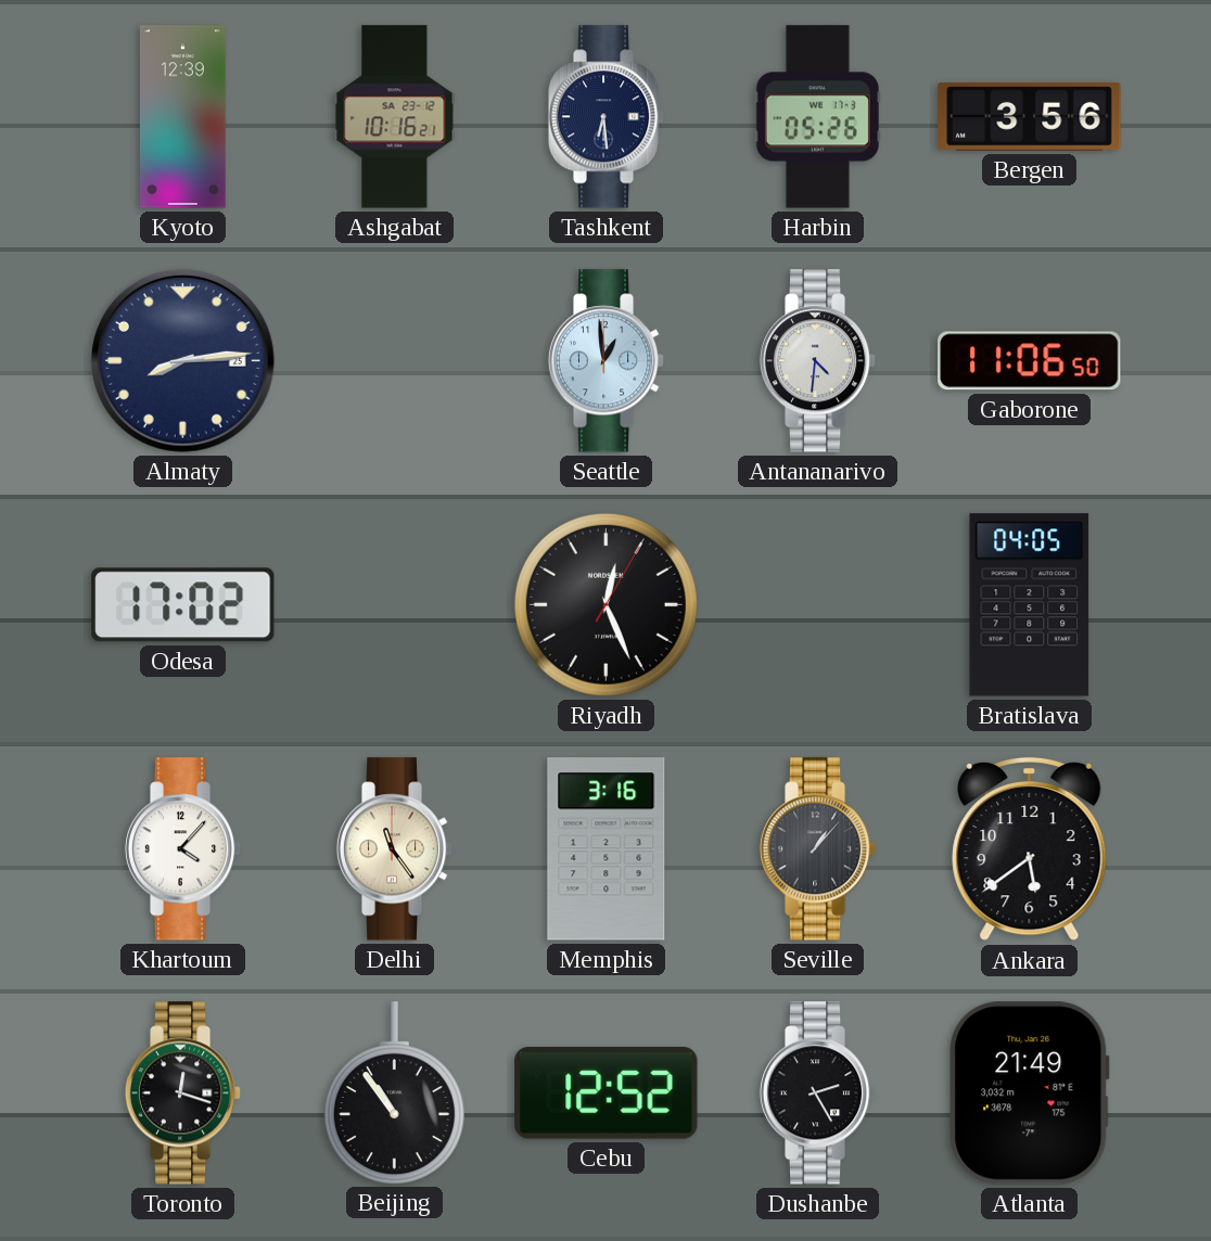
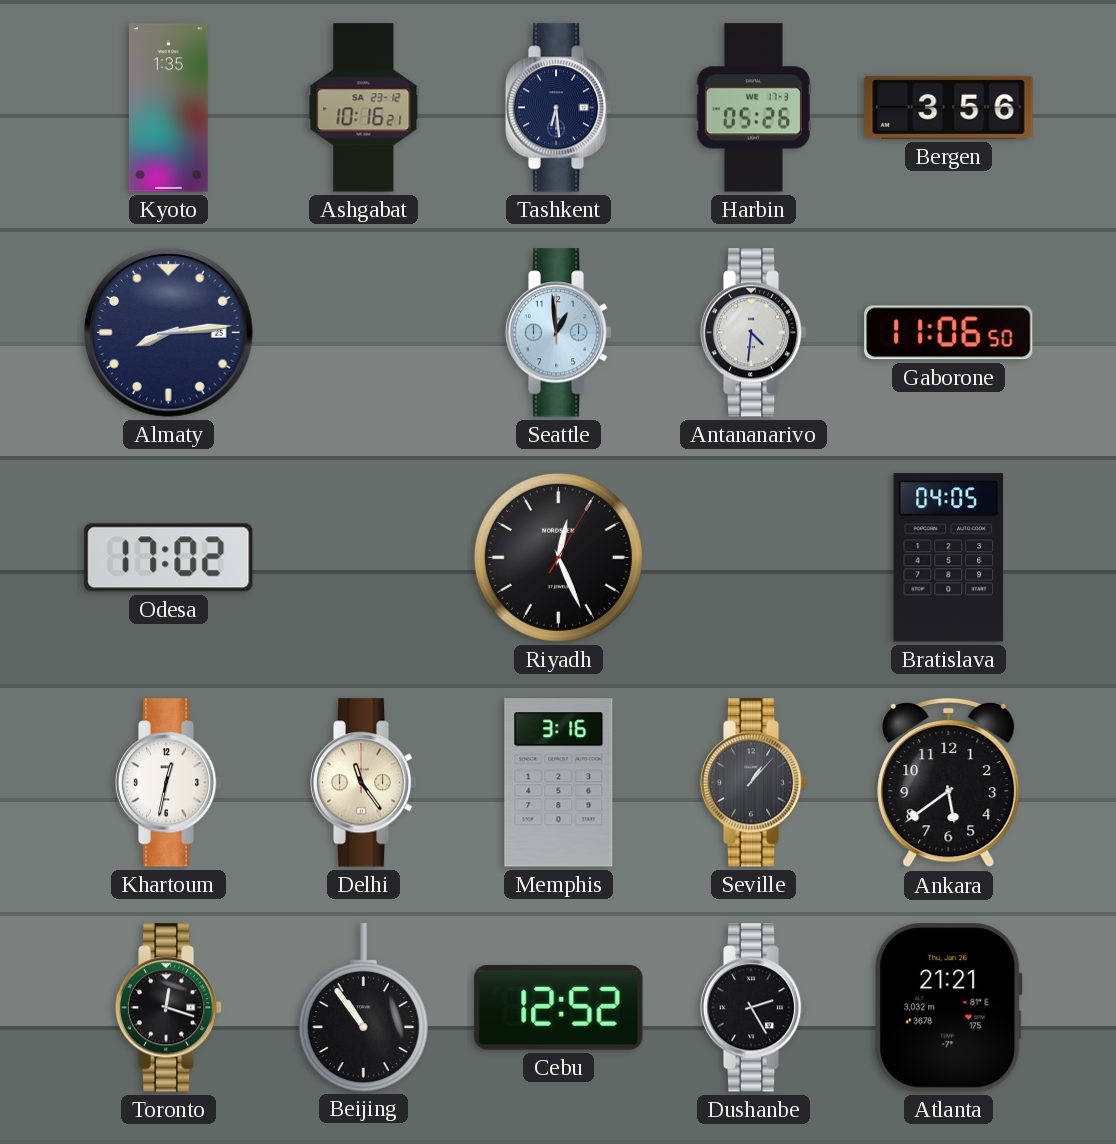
Kyoto: 12:39 -> 1:35 (168, 108)
Khartoum: 4:07 -> 12:32 (169, 783)
Atlanta: 21:49 -> 21:21 (949, 1008)
